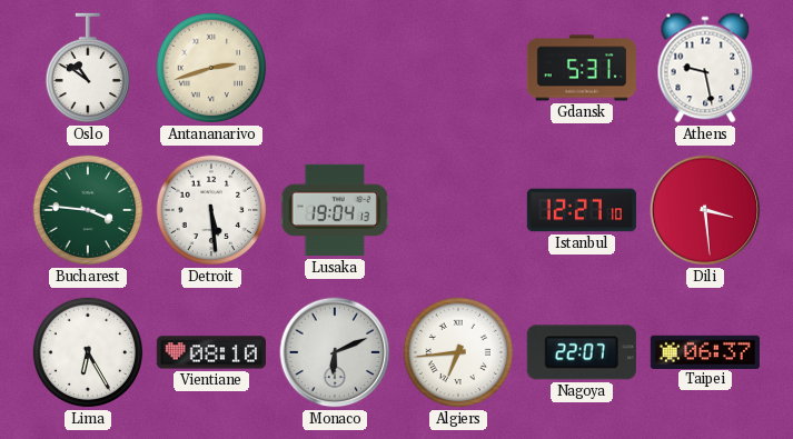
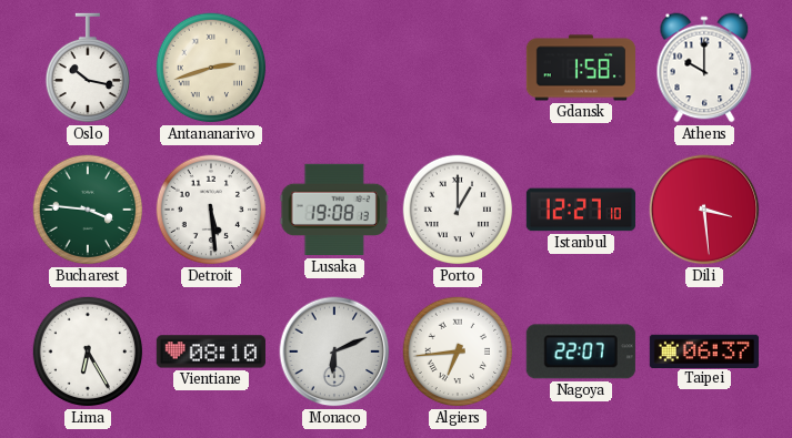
Oslo: 10:51 -> 10:17 (87, 68)
Gdansk: 5:31 -> 1:58 (581, 68)
Athens: 9:28 -> 10:00 (704, 68)
Lusaka: 19:04 -> 19:08 (334, 210)
Porto: none -> 1:00 (458, 210)
